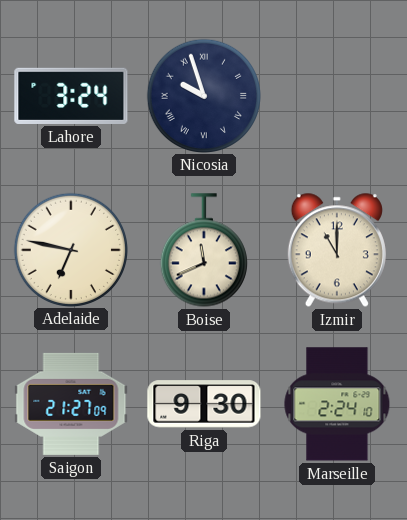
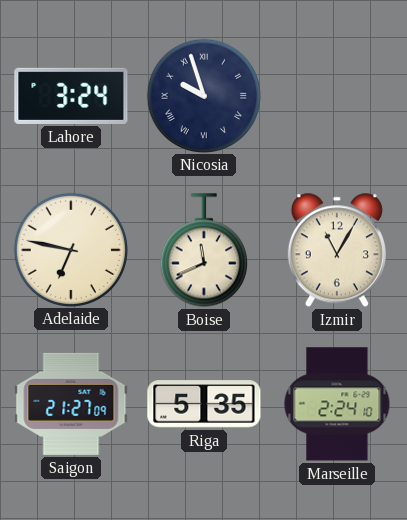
Izmir: 11:00 -> 11:05 (337, 250)
Riga: 9:30 -> 5:35 (204, 404)
